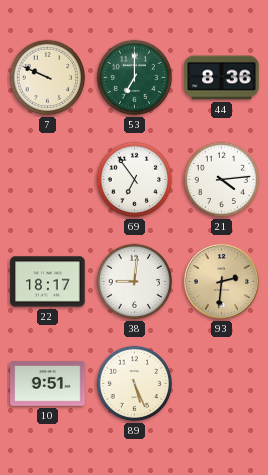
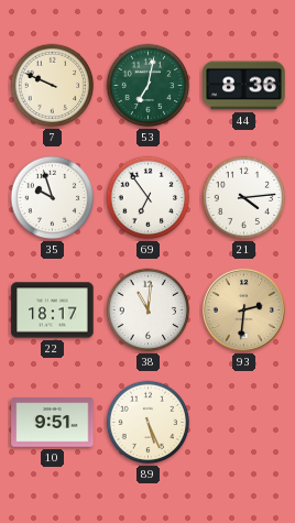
53: 7:00 -> 7:02 (149, 86)
35: none -> 9:57 (53, 198)
38: 9:01 -> 11:01 (149, 310)
